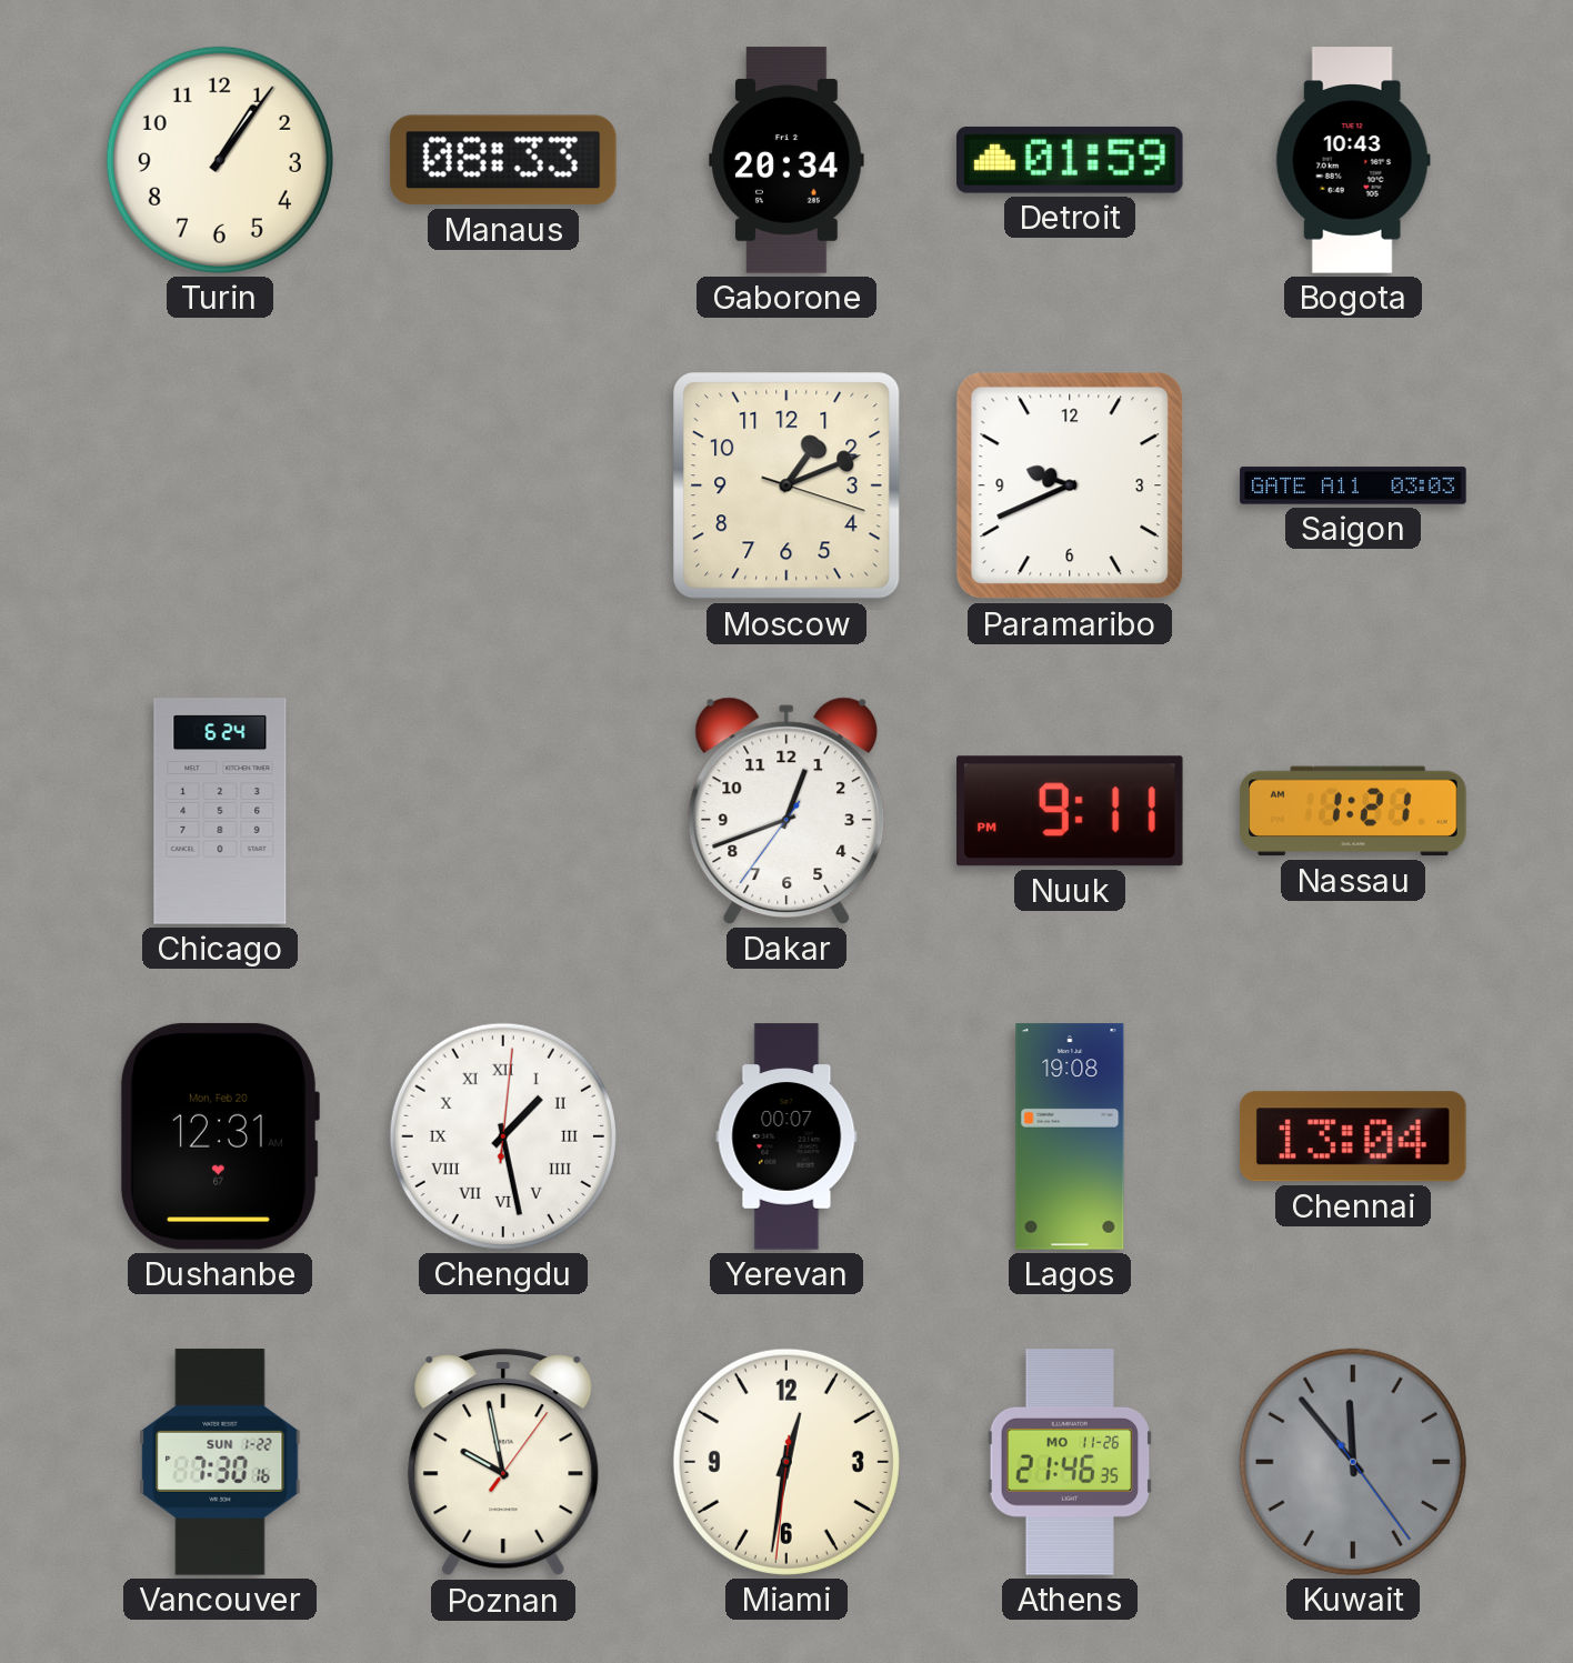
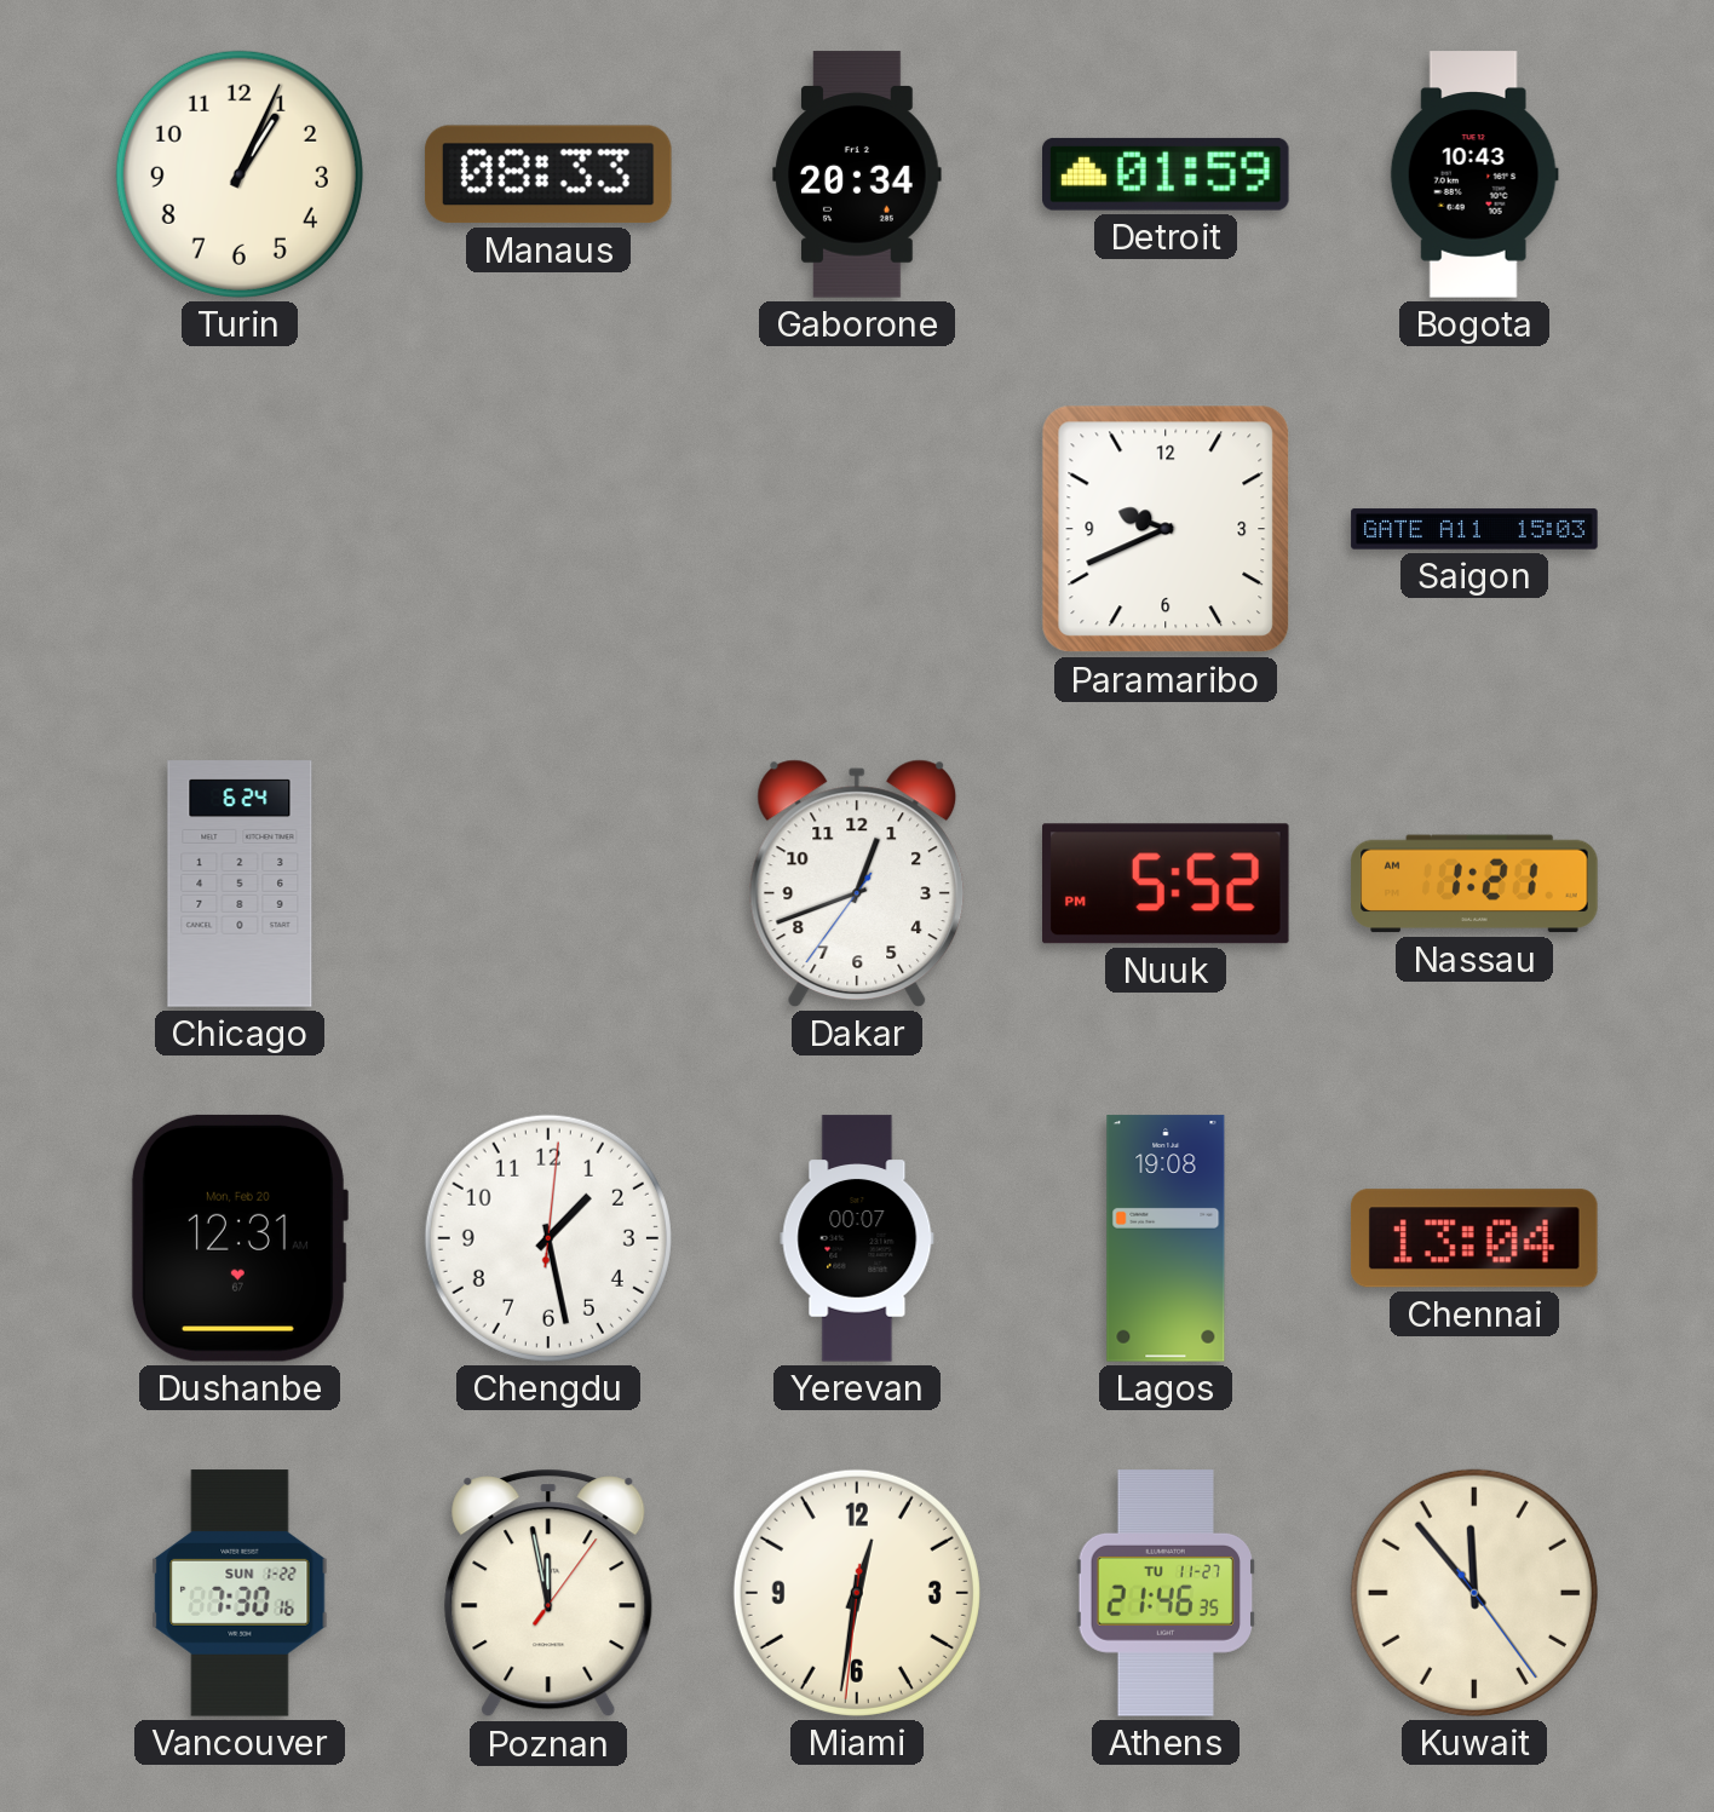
Turin: 1:06 -> 1:04 (240, 174)
Moscow: 1:11 -> none (786, 485)
Saigon: 03:03 -> 15:03 (1474, 529)
Nuuk: 9:11 -> 5:52 (1167, 884)
Chengdu numerals: Roman -> Arabic (548, 1238)
Poznan: 9:58 -> 11:58 (548, 1593)
Athens date: MO 11-26 -> TU 11-27 (1166, 1593)
Kuwait dial: grey -> cream (1474, 1593)
